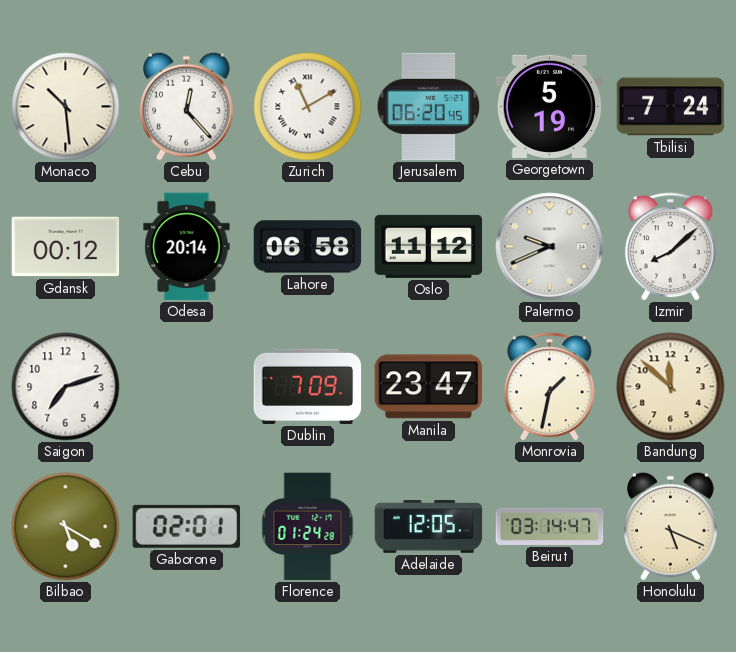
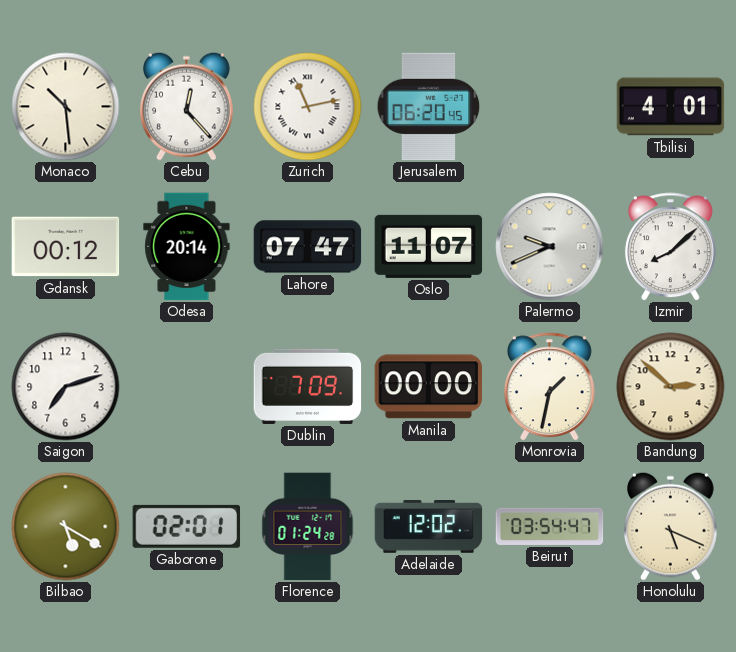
Zurich: 11:10 -> 11:13 (308, 107)
Georgetown: 5:19 -> none (550, 106)
Tbilisi: 7:24 -> 4:01 (671, 107)
Lahore: 06:58 -> 07:47 (308, 247)
Oslo: 11:12 -> 11:07 (429, 246)
Manila: 23:47 -> 00:00 (429, 387)
Bandung: 11:52 -> 2:52 (671, 387)
Adelaide: 12:05 -> 12:02 (429, 527)
Beirut: 03:14 -> 03:54 (550, 526)
